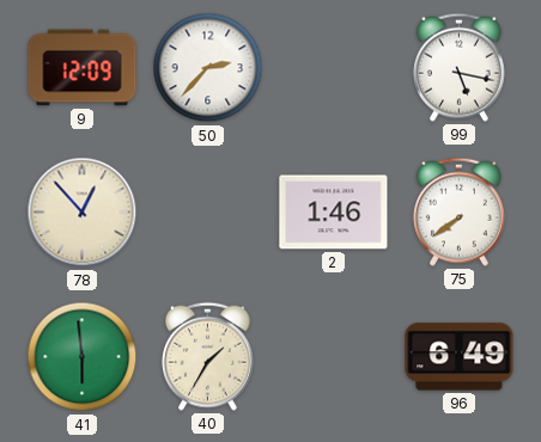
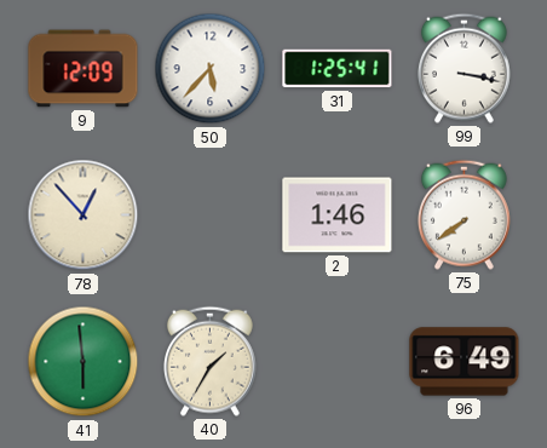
50: 2:37 -> 5:37 (211, 69)
31: none -> 1:25 (338, 69)
99: 5:17 -> 3:17 (463, 68)
